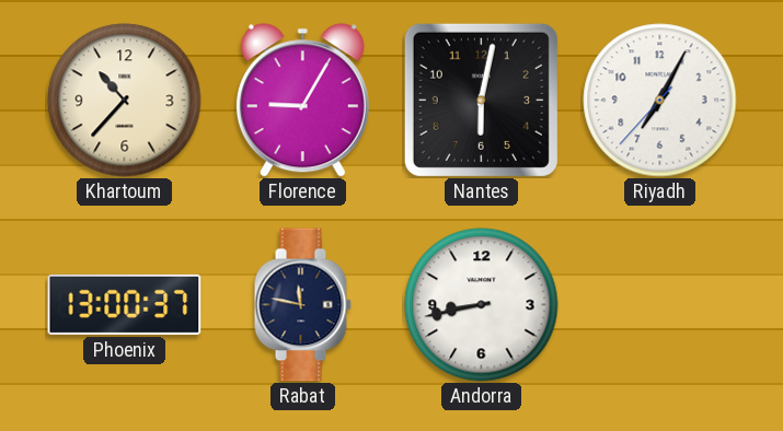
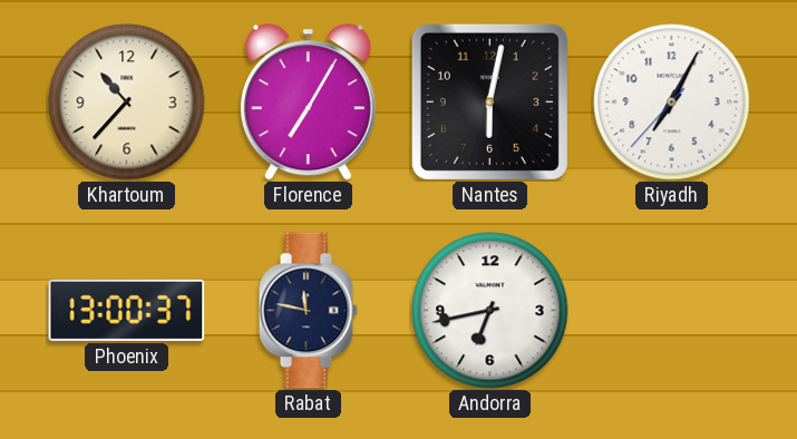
Florence: 9:05 -> 7:05 (308, 103)
Andorra: 8:43 -> 6:43 (490, 311)
